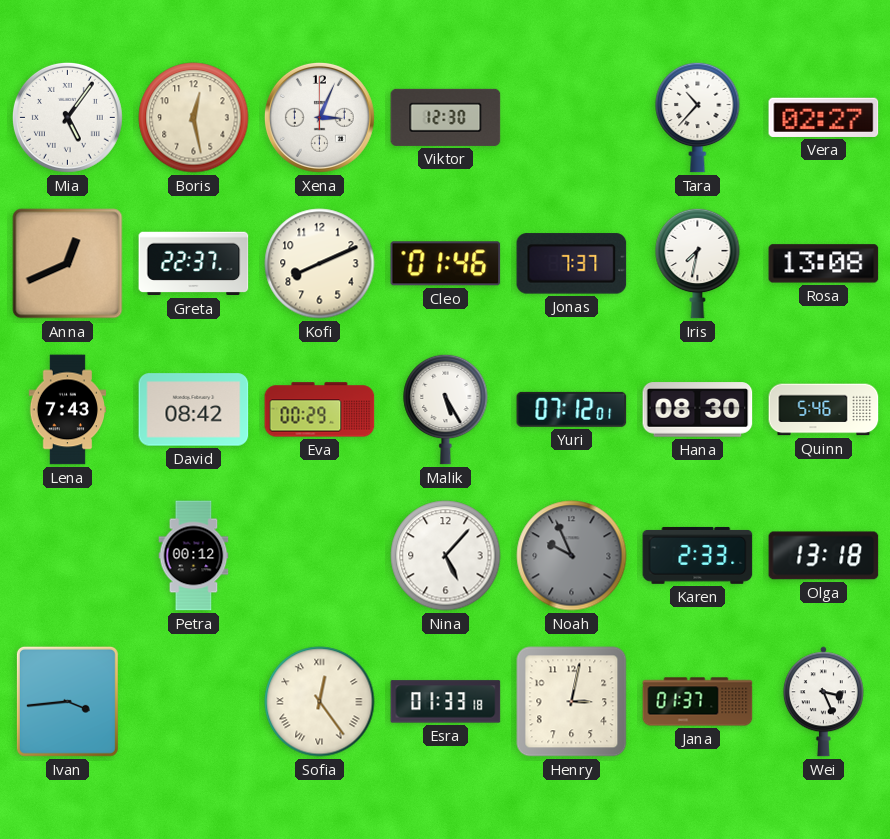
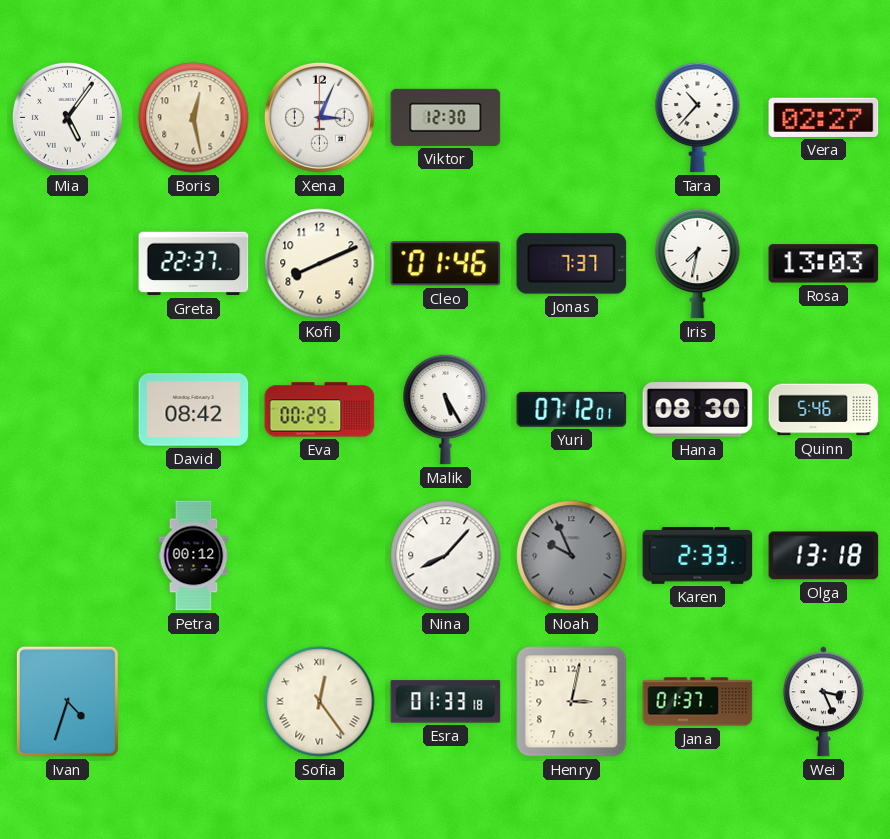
Anna: 12:41 -> none (68, 264)
Rosa: 13:08 -> 13:03 (824, 264)
Lena: 7:43 -> none (67, 410)
Nina: 5:07 -> 8:07 (446, 556)
Ivan: 3:44 -> 4:33 (67, 701)
